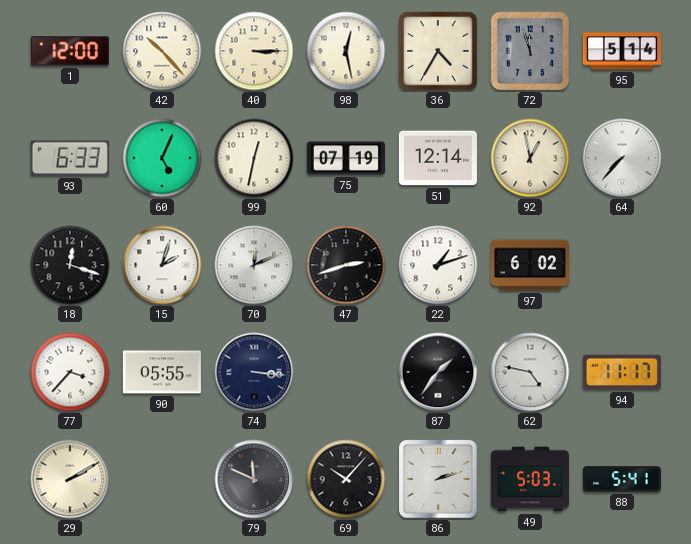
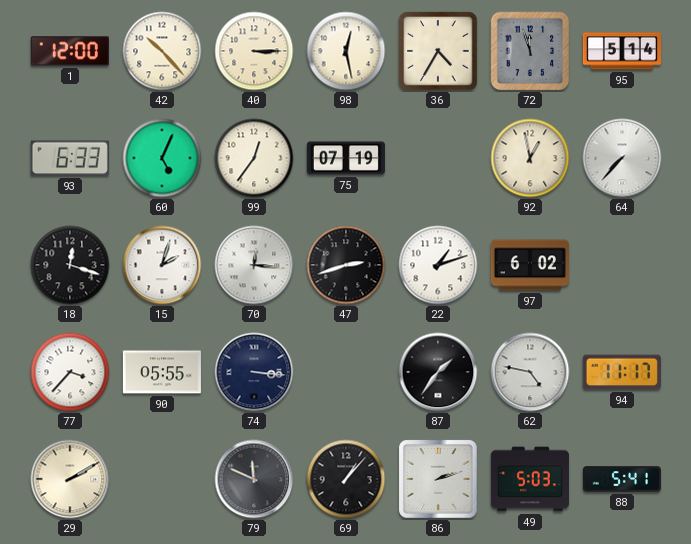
99: 12:32 -> 12:36 (254, 158)
51: 12:14 -> none (438, 158)
70: 12:11 -> 12:16 (254, 265)
69: 10:07 -> 1:07 (346, 479)
